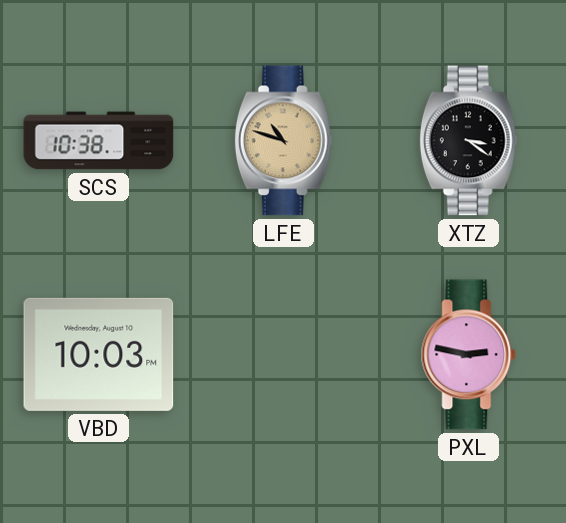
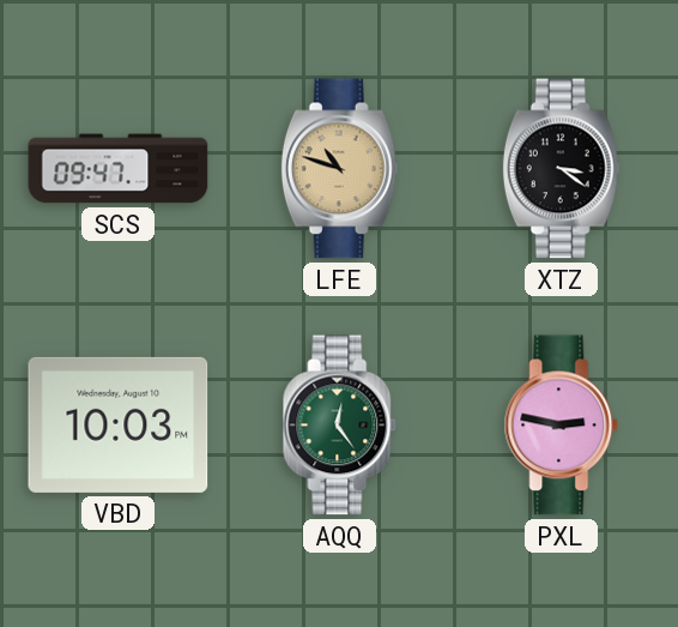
SCS: 10:38 -> 09:47 (119, 169)
AQQ: none -> 12:24 (340, 426)
